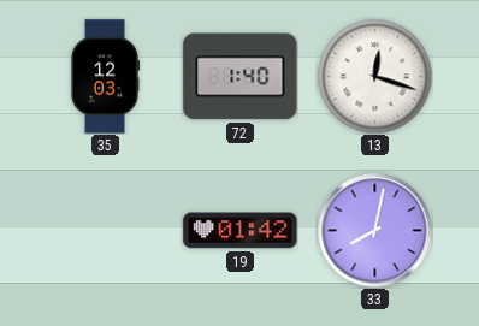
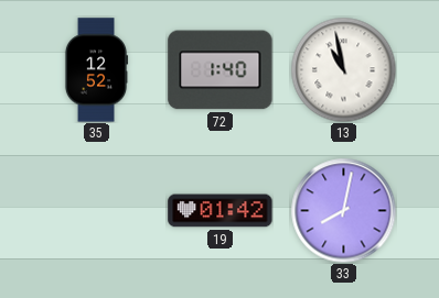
35: 12:03 -> 12:52 (96, 70)
13: 12:18 -> 10:58 (343, 69)
